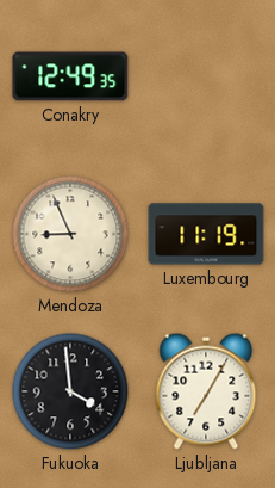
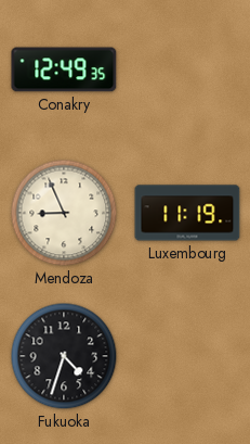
Fukuoka: 3:59 -> 4:33 (64, 356)
Ljubljana: 7:05 -> none (206, 391)
